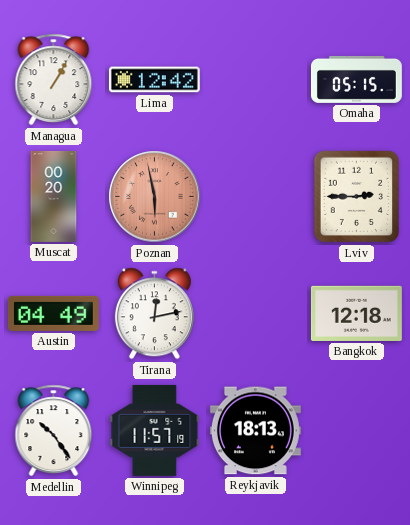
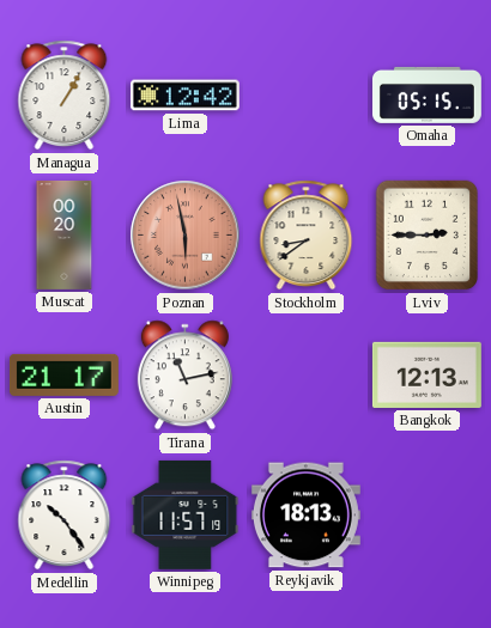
Stockholm: none -> 8:39 (307, 236)
Austin: 04:49 -> 21:17 (63, 374)
Tirana: 12:13 -> 11:13 (184, 376)
Bangkok: 12:18 -> 12:13 (426, 374)
